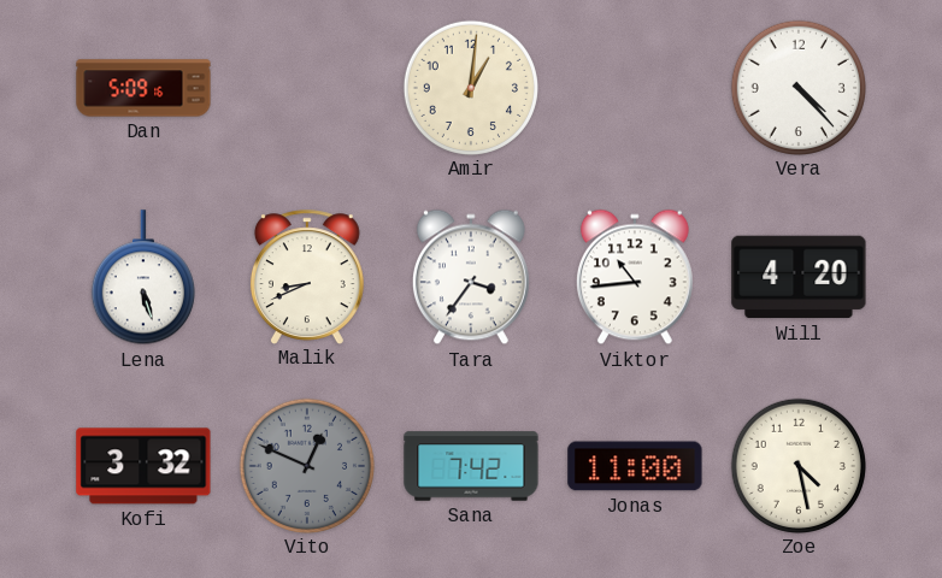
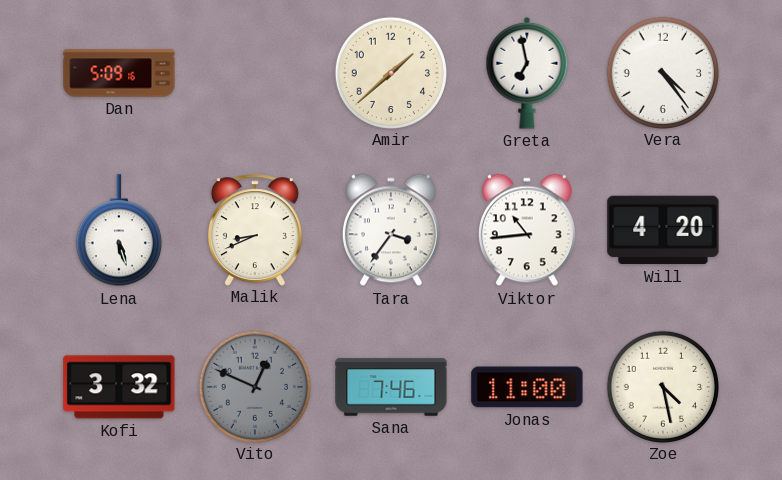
Amir: 1:01 -> 1:38 (390, 72)
Greta: none -> 6:58 (527, 73)
Vera: 4:23 -> 4:24 (662, 72)
Sana: 7:42 -> 7:46 (391, 387)
